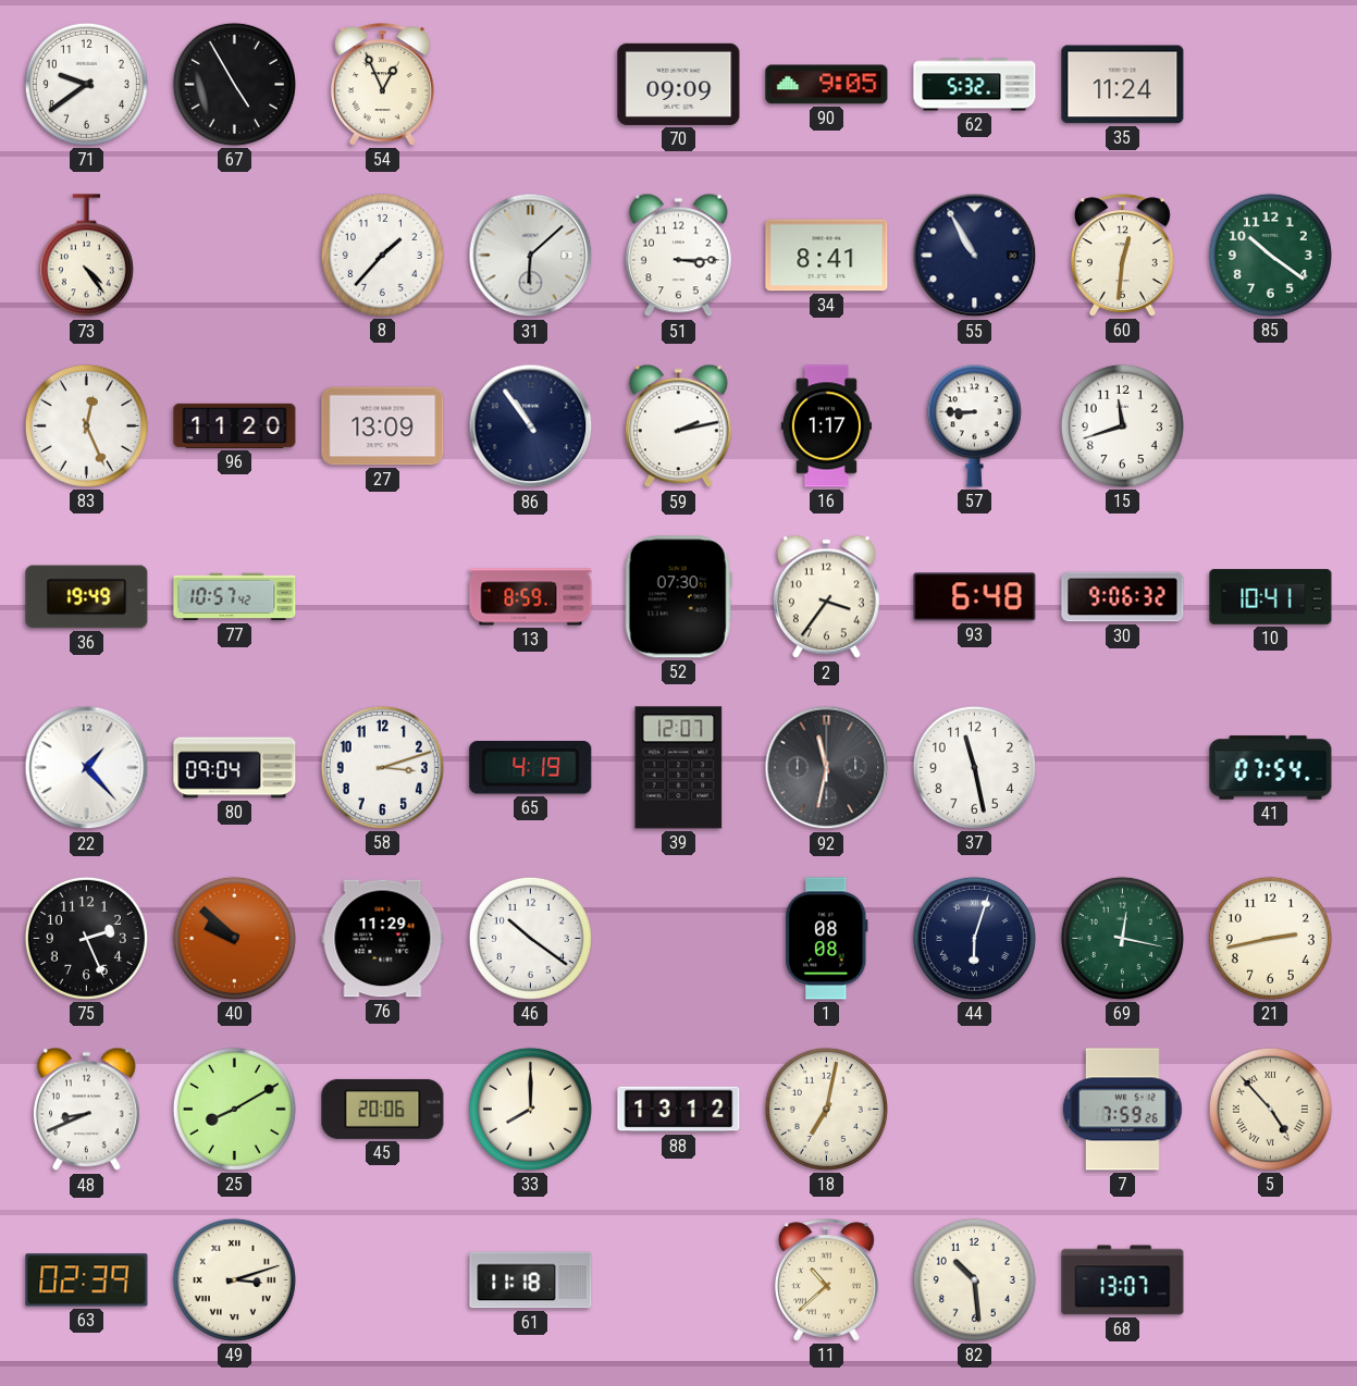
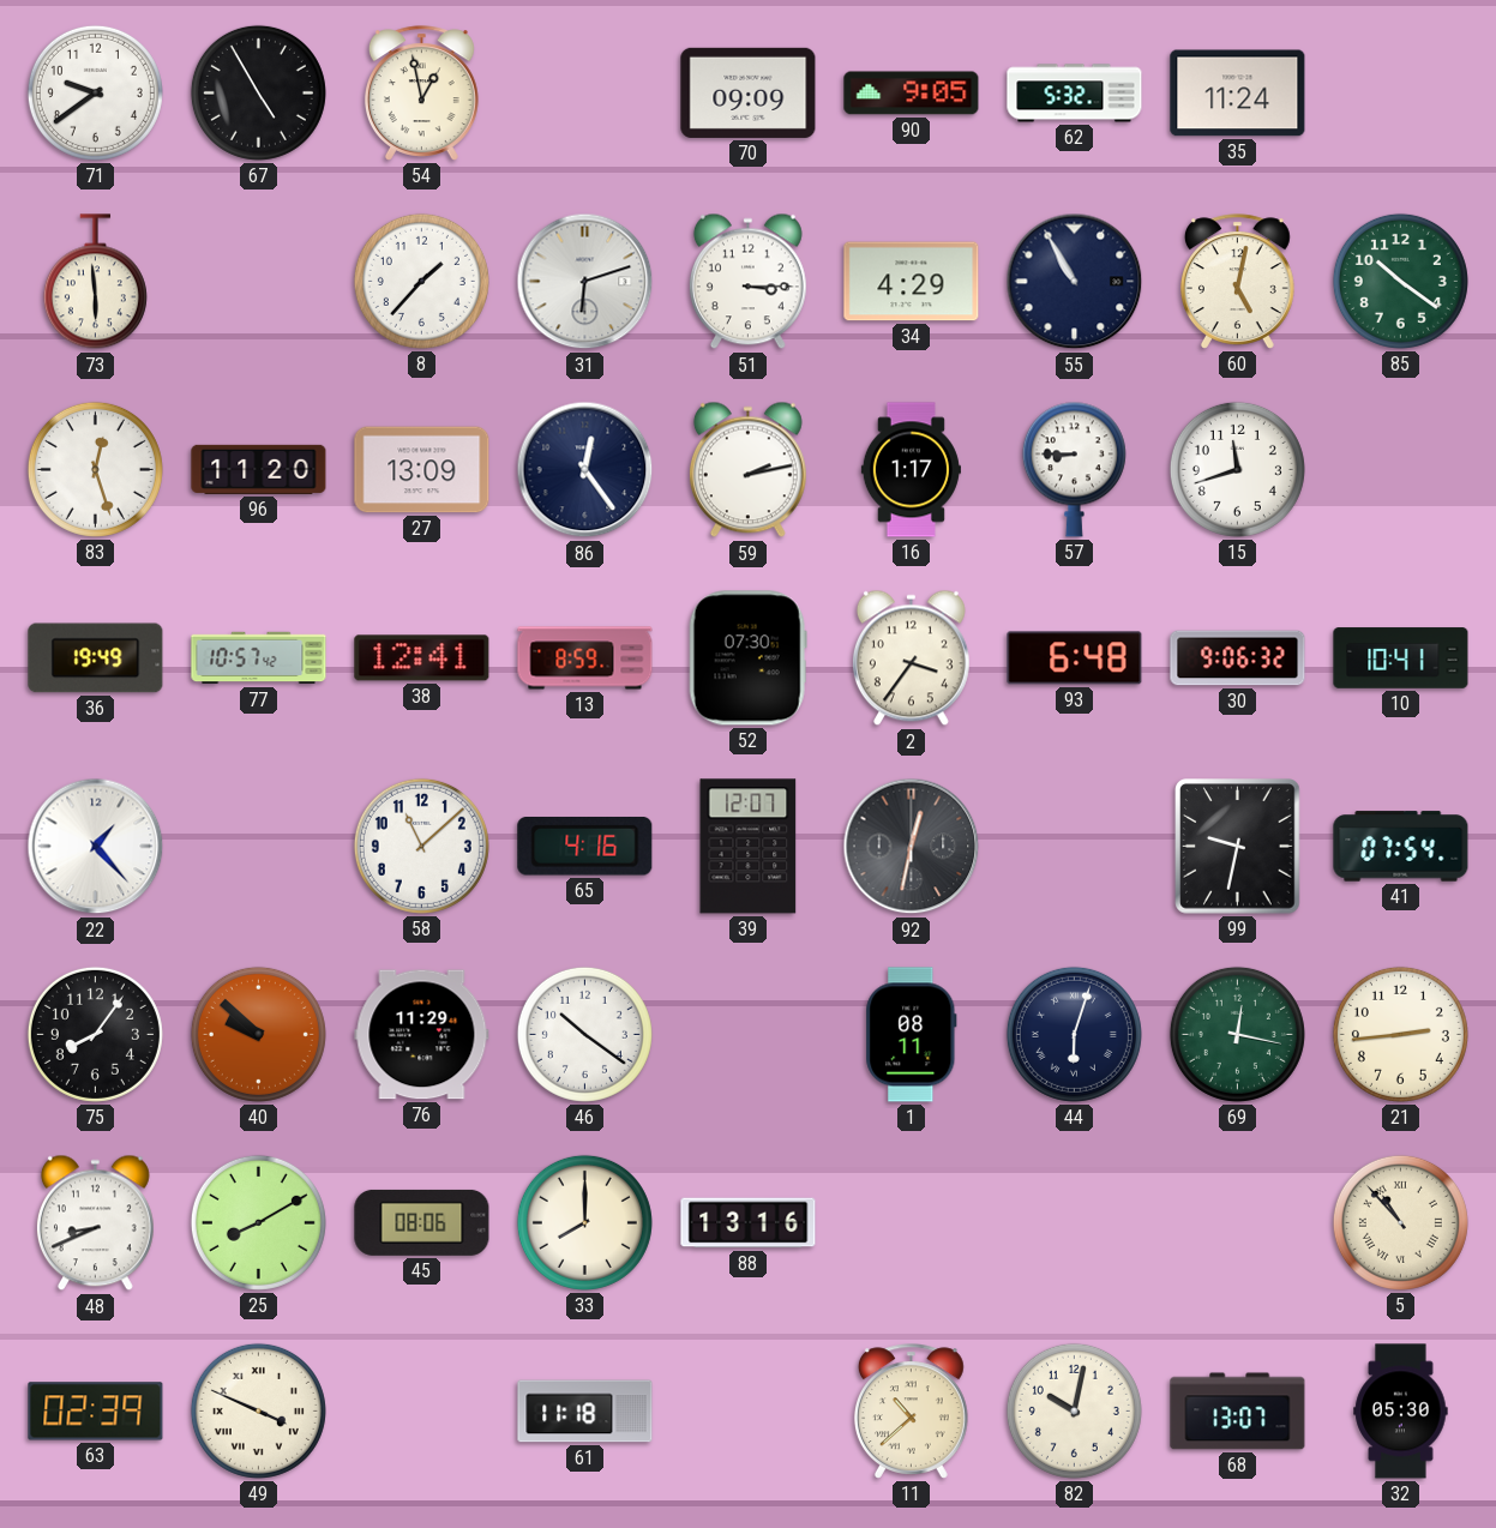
54: 12:56 -> 12:58 (421, 94)
73: 4:24 -> 5:59 (95, 282)
31: 6:08 -> 6:12 (585, 282)
34: 8:41 -> 4:29 (912, 282)
60: 12:31 -> 5:02 (1237, 282)
83: 12:26 -> 12:27 (95, 469)
86: 10:54 -> 12:24 (585, 470)
38: none -> 12:41 (422, 658)
80: 09:04 -> none (235, 768)
58: 3:12 -> 11:08 (421, 846)
65: 4:19 -> 4:16 (585, 847)
92: 11:32 -> 12:32 (912, 847)
37: 11:28 -> none (974, 767)
99: none -> 9:32 (1238, 847)
75: 2:26 -> 8:06 (95, 1034)
1: 08:08 -> 08:11 (912, 1035)
21: 2:43 -> 2:44 (1400, 1034)
45: 20:06 -> 08:06 (422, 1222)
88: 13:12 -> 13:16 (749, 1223)
18: 7:02 -> none (826, 1109)
7: 7:59 -> none (1123, 1110)
5: 4:53 -> 10:53 (1400, 1222)
49: 3:12 -> 3:49 (258, 1410)
82: 10:29 -> 10:02 (1074, 1410)
32: none -> 05:30 (1401, 1412)
